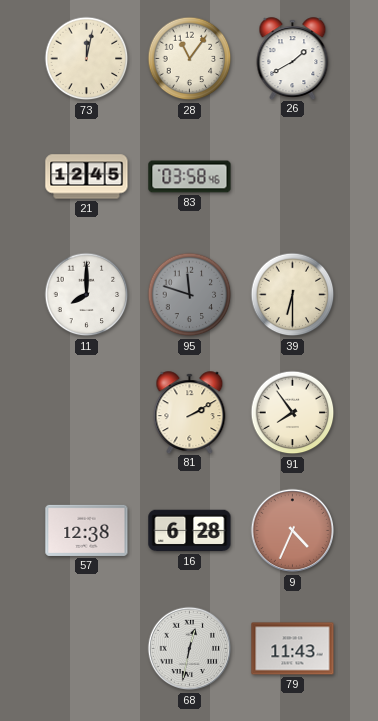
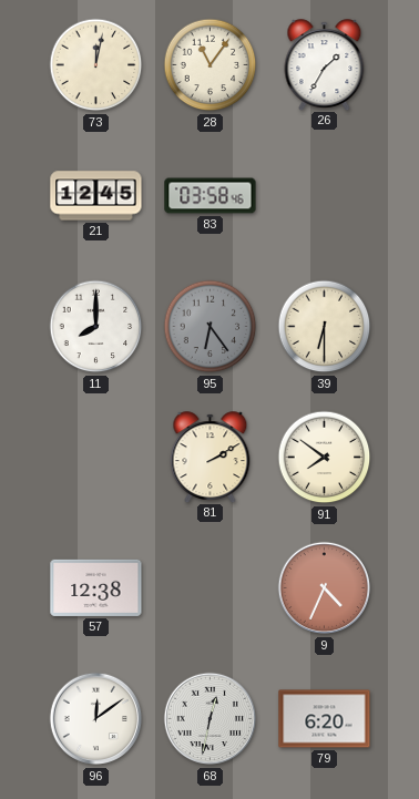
26: 1:40 -> 1:35 (325, 64)
95: 11:48 -> 6:24 (211, 327)
91: 7:54 -> 7:51 (325, 458)
16: 6:28 -> none (190, 531)
96: none -> 12:09 (96, 719)
79: 11:43 -> 6:20 (325, 719)
